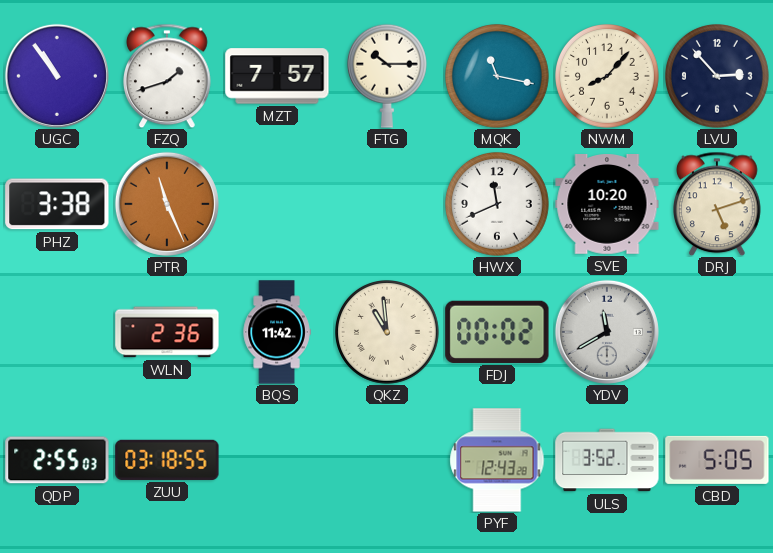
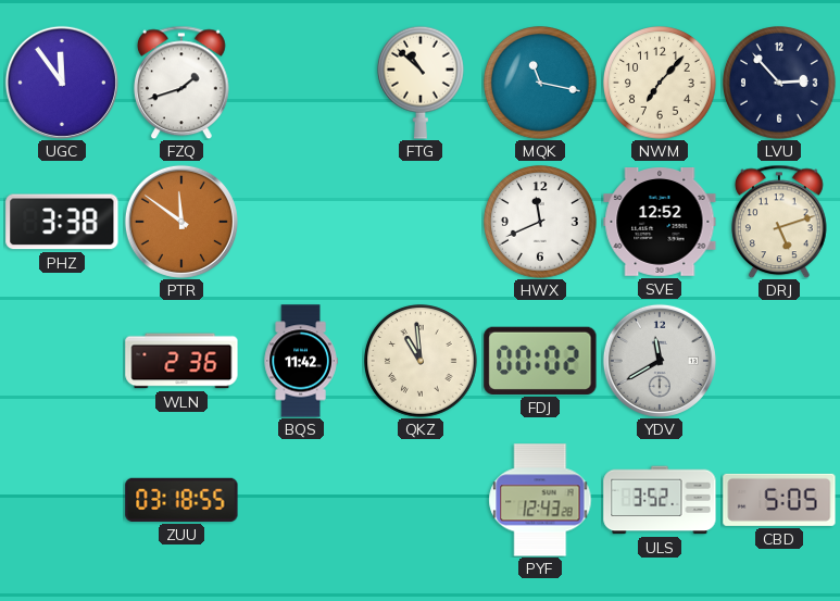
UGC: 10:54 -> 11:54 (62, 83)
MZT: 7:57 -> none (277, 76)
FTG: 10:15 -> 10:52 (421, 83)
NWM: 8:07 -> 7:07 (661, 84)
PTR: 11:26 -> 11:51 (181, 222)
SVE: 10:20 -> 12:52 (660, 223)
QDP: 2:55 -> none (57, 460)
